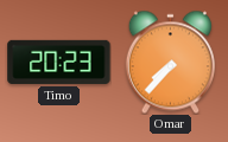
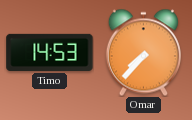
Timo: 20:23 -> 14:53 (50, 52)
